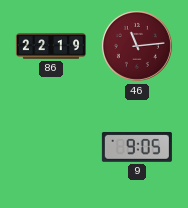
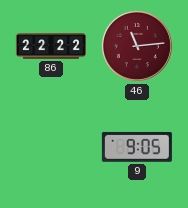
86: 22:19 -> 22:22 (51, 46)
